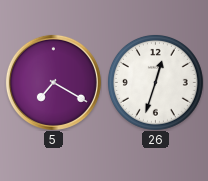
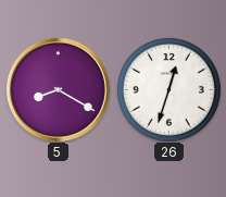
5: 7:20 -> 8:20 (58, 89)
